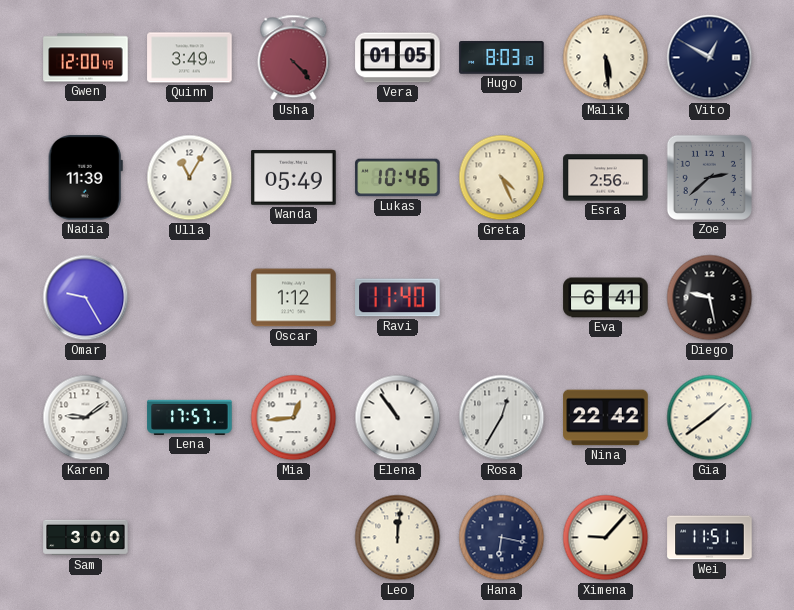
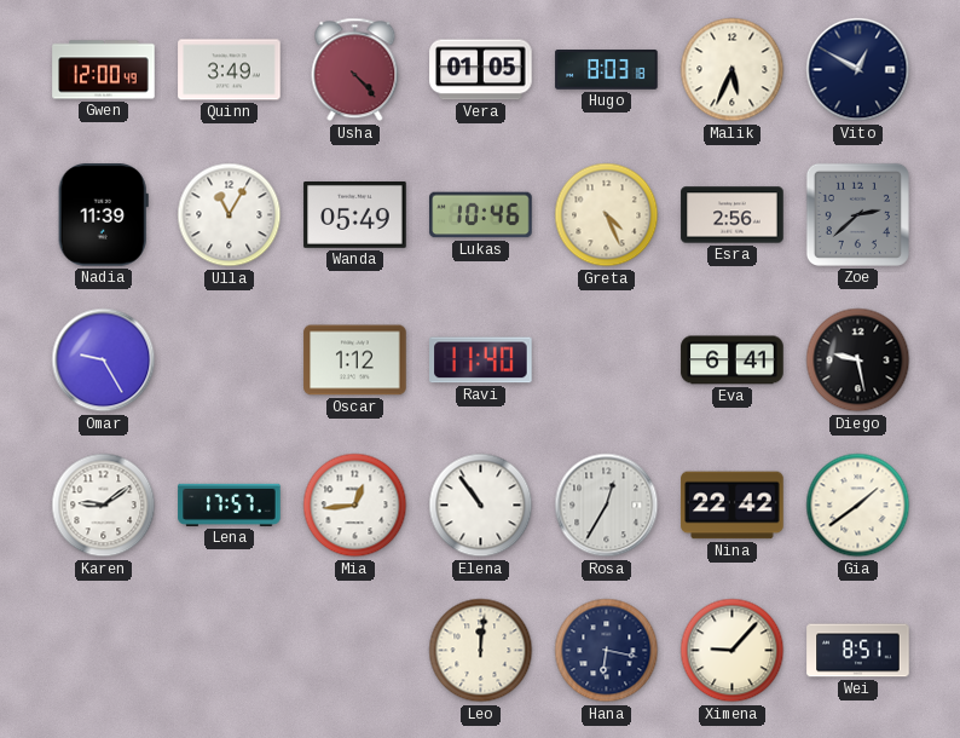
Malik: 5:29 -> 5:34 (733, 70)
Sam: 3:00 -> none (86, 538)
Wei: 11:51 -> 8:51 (858, 651)
